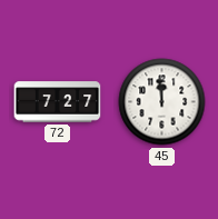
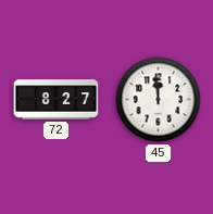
72: 7:27 -> 8:27 (57, 100)
